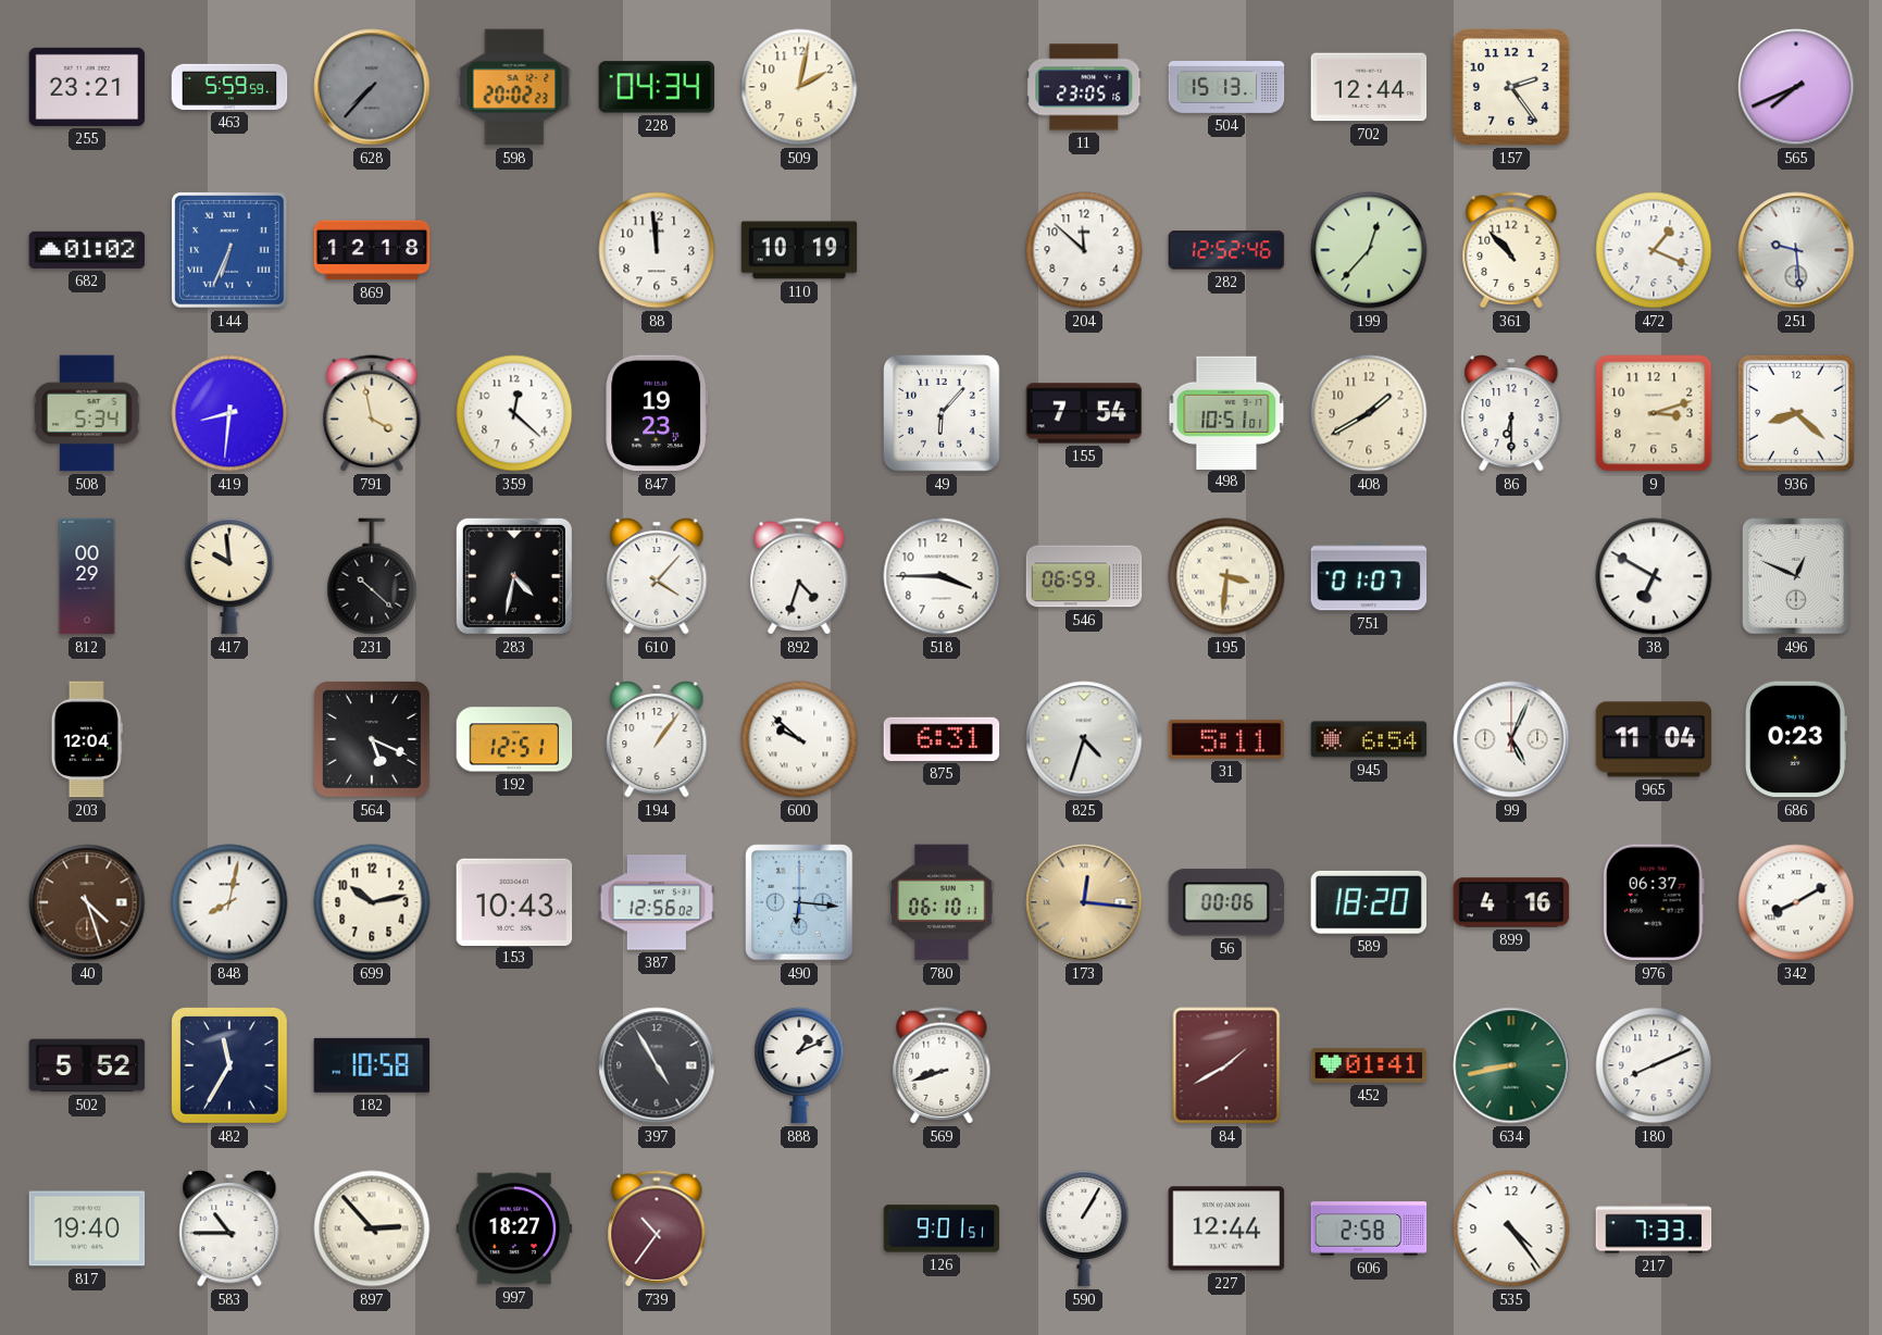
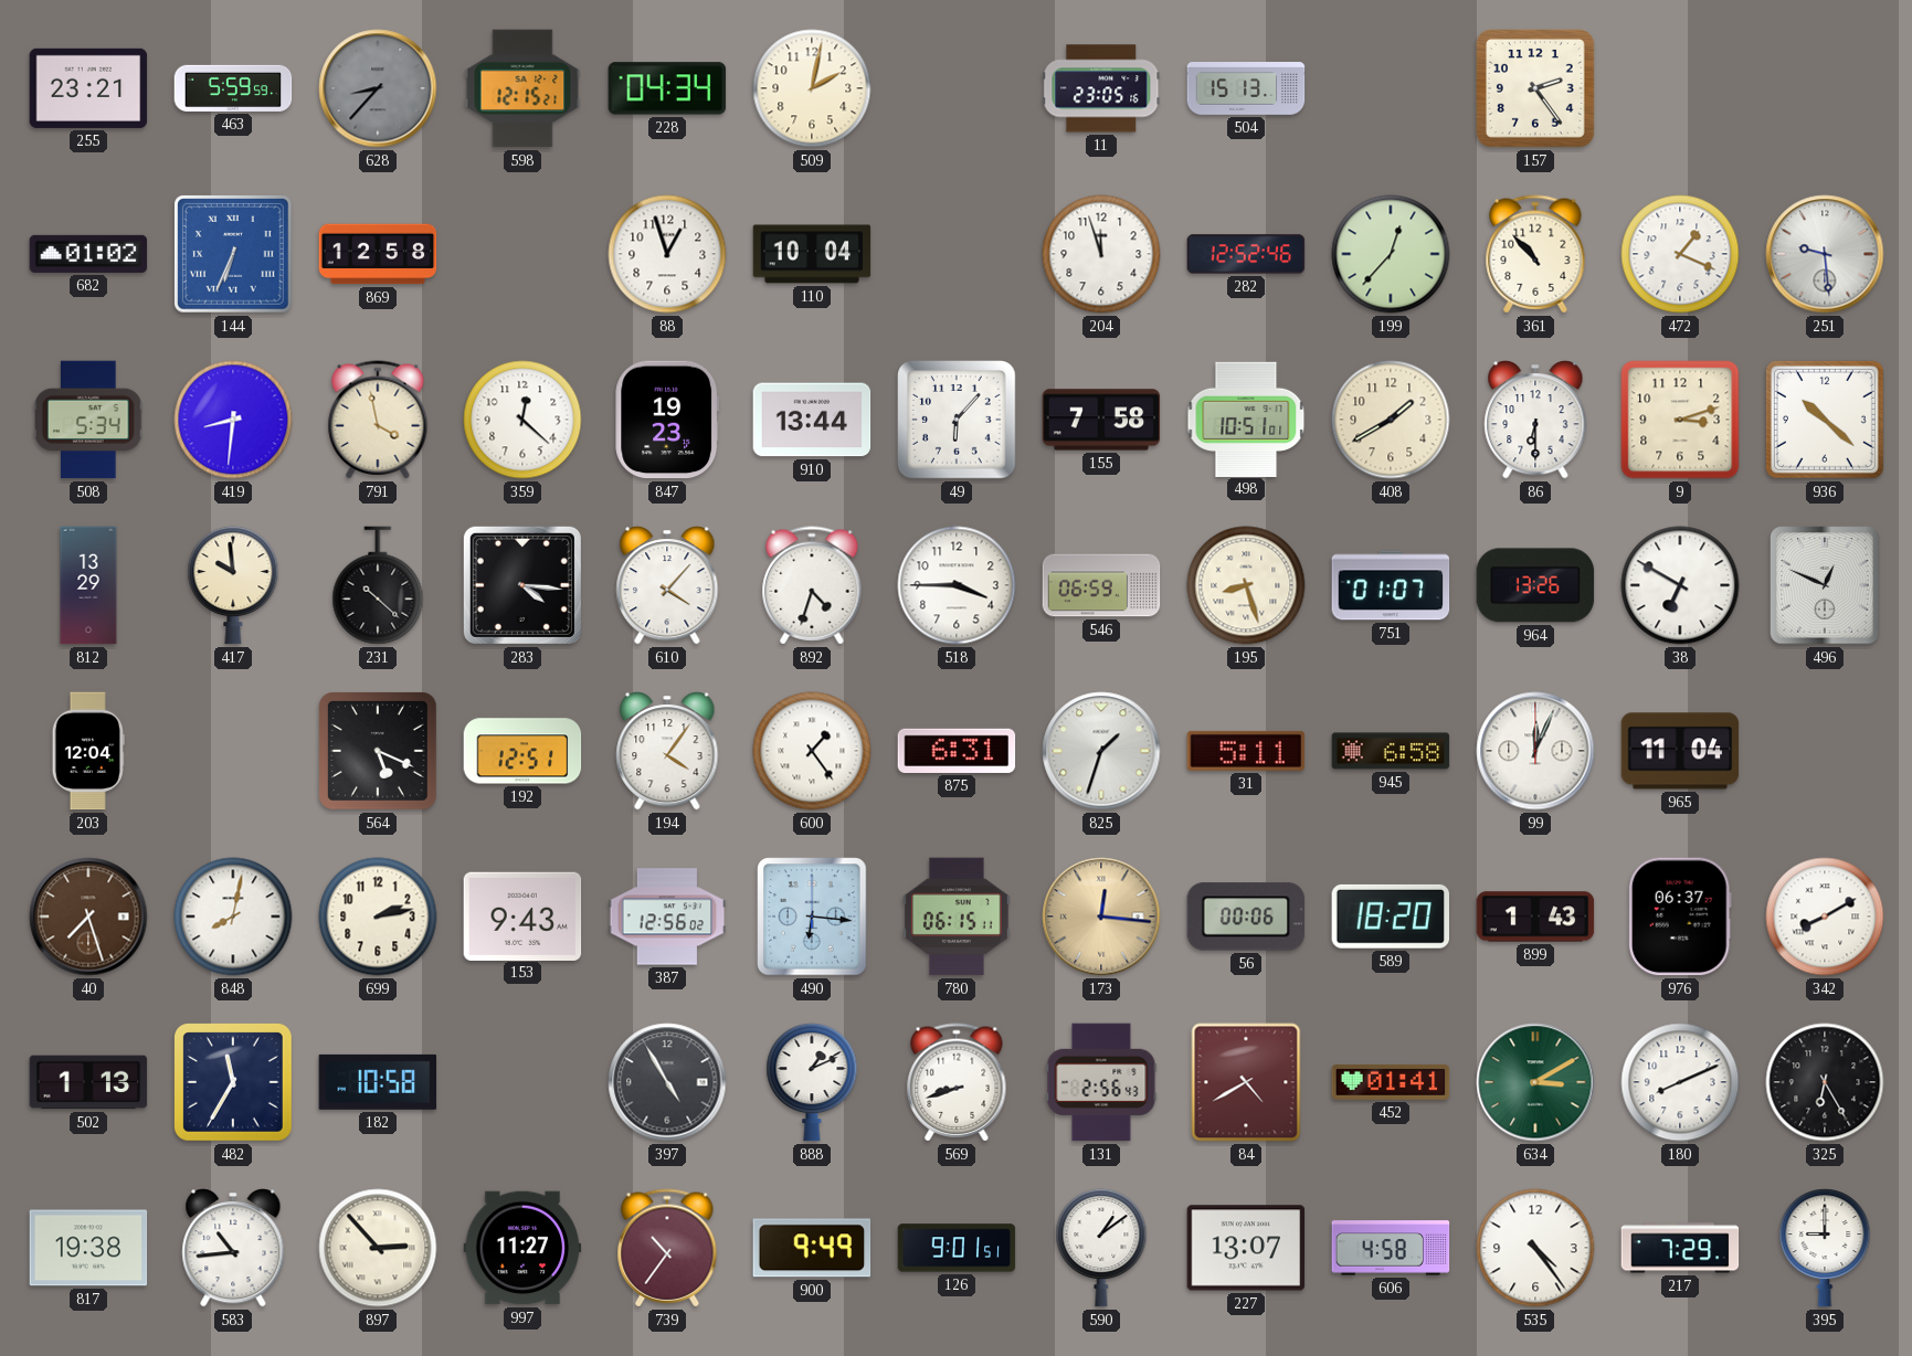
628: 7:37 -> 8:37 (378, 88)
598: 20:02 -> 12:15 (522, 88)
702: 12:44 -> none (1369, 87)
565: 7:41 -> none (1796, 87)
869: 12:18 -> 12:58 (378, 254)
88: 11:59 -> 12:57 (667, 254)
110: 10:19 -> 10:04 (812, 254)
204: 11:52 -> 11:57 (1101, 254)
910: none -> 13:44 (812, 420)
155: 7:54 -> 7:58 (1101, 420)
936: 8:22 -> 10:22 (1825, 420)
812: 00:29 -> 13:29 (88, 585)
283: 4:32 -> 4:16 (522, 585)
195: 3:31 -> 8:27 (1246, 585)
964: none -> 13:26 (1535, 585)
194: 1:06 -> 4:06 (667, 751)
600: 9:52 -> 1:24 (812, 751)
825: 4:33 -> 1:33 (1101, 751)
945: 6:54 -> 6:58 (1391, 751)
99: 5:04 -> 12:04 (1535, 751)
686: 0:23 -> none (1795, 739)
40: 4:27 -> 7:27 (88, 917)
699: 10:13 -> 2:13 (378, 917)
153: 10:43 -> 9:43 (522, 915)
780: 06:10 -> 06:15 (958, 917)
899: 4:16 -> 1:43 (1535, 917)
502: 5:52 -> 1:13 (88, 1082)
131: none -> 2:56 (1101, 1082)
84: 1:40 -> 4:40 (1246, 1082)
634: 8:43 -> 3:10 (1535, 1082)
325: none -> 6:25 (1825, 1082)
817: 19:40 -> 19:38 (88, 1248)
583: 10:45 -> 10:44 (233, 1248)
997: 18:27 -> 11:27 (522, 1248)
900: none -> 9:49 (812, 1248)
590: 1:05 -> 1:09 (1101, 1248)
227: 12:44 -> 13:07 (1246, 1248)
606: 2:58 -> 4:58 (1391, 1248)
217: 7:33 -> 7:29 (1680, 1248)
395: none -> 9:00 (1825, 1248)
